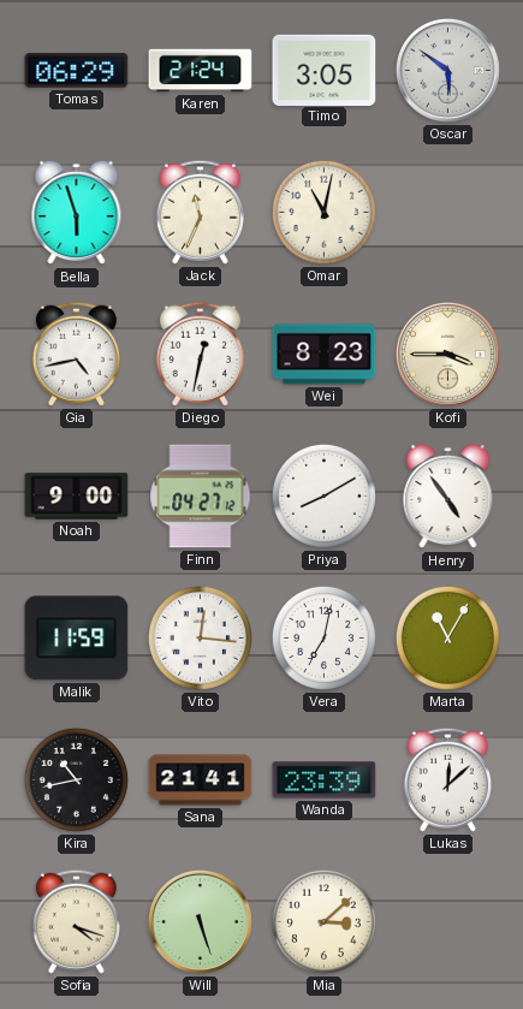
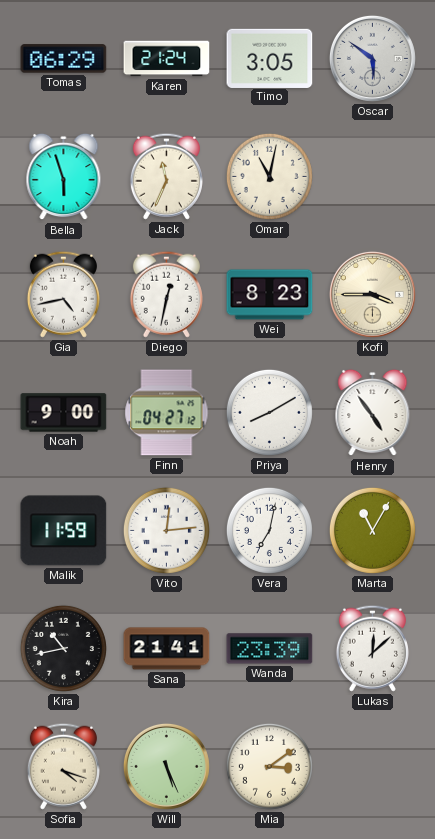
Vito: 12:16 -> 12:14 (166, 530)
Will: 5:27 -> 5:26 (166, 766)
Mia: 3:08 -> 3:09 (269, 766)
